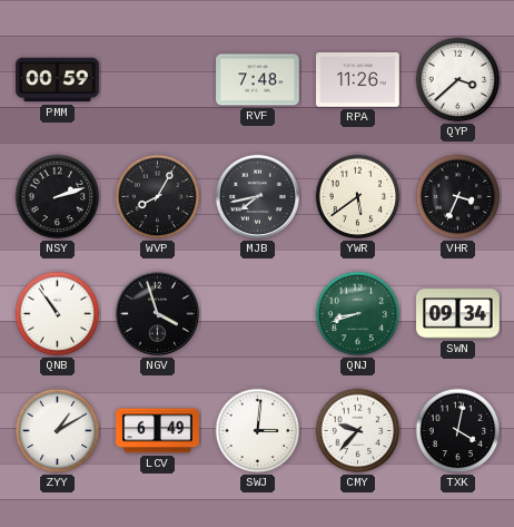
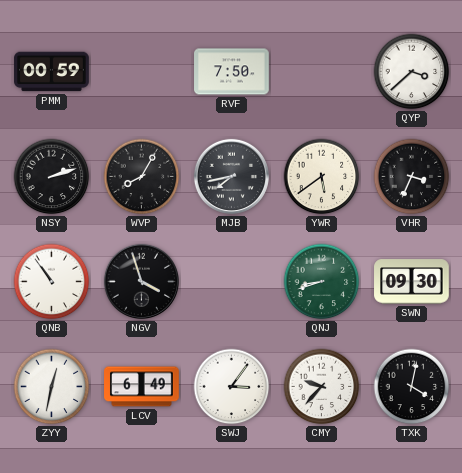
RVF: 7:48 -> 7:50 (232, 72)
RPA: 11:26 -> none (358, 80)
SWN: 09:34 -> 09:30 (412, 282)
ZYY: 1:10 -> 12:32 (52, 387)
SWJ: 3:01 -> 3:06 (232, 387)
